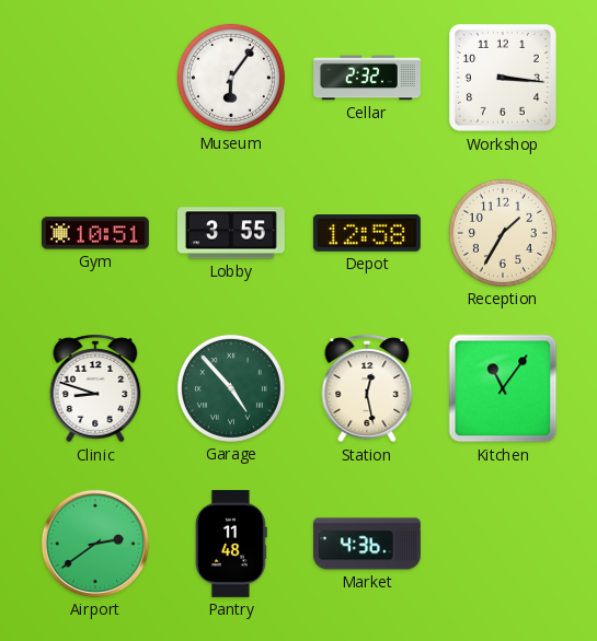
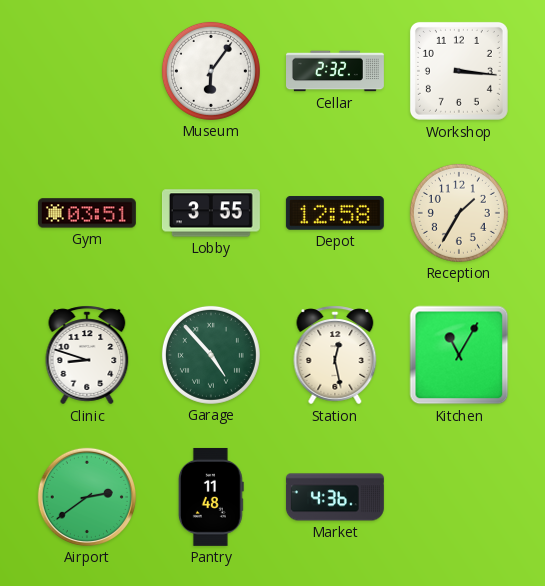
Gym: 10:51 -> 03:51 (87, 213)
Kitchen: 11:06 -> 11:05 (459, 355)
